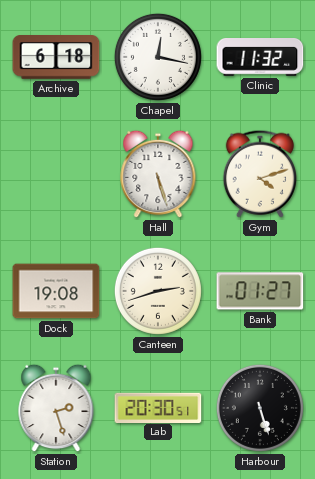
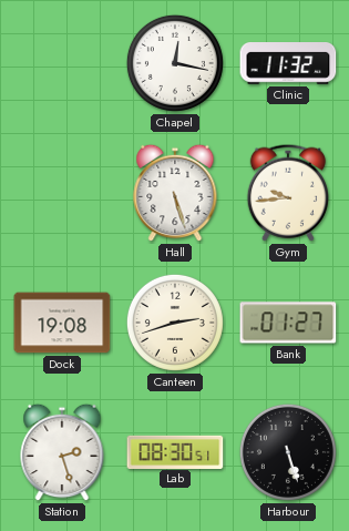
Archive: 6:18 -> none (56, 57)
Gym: 4:12 -> 9:44 (287, 193)
Lab: 20:30 -> 08:30 (175, 451)
